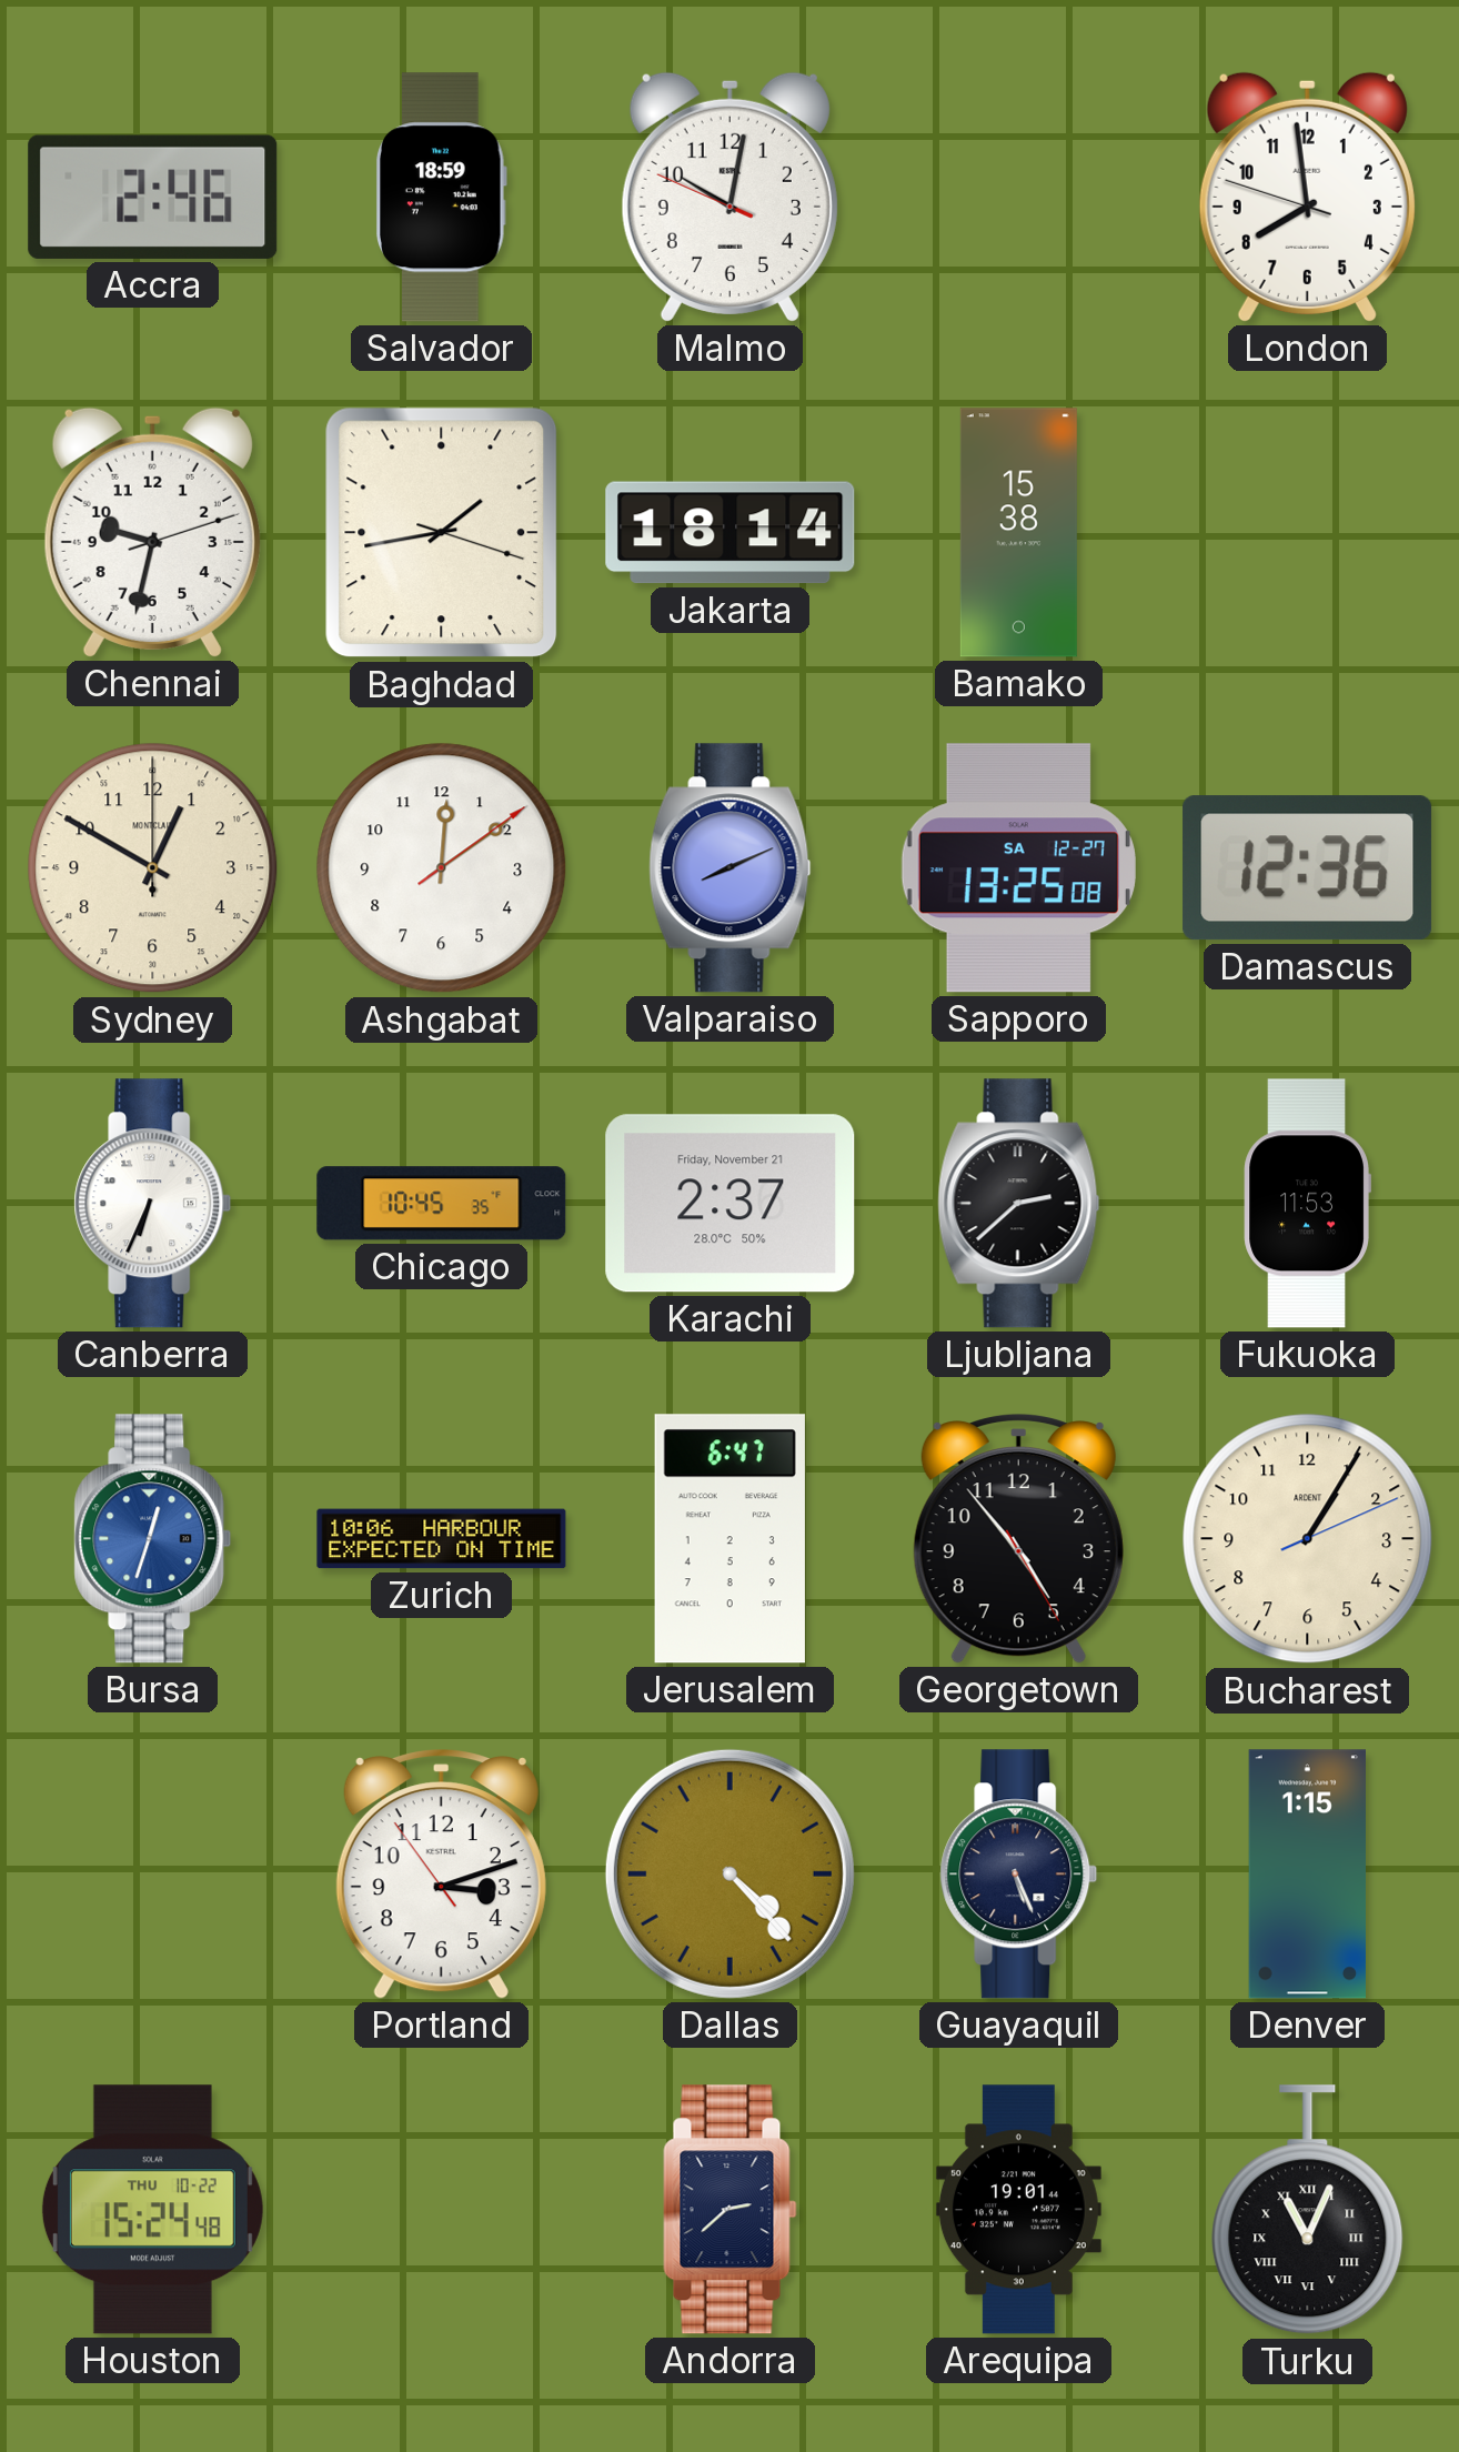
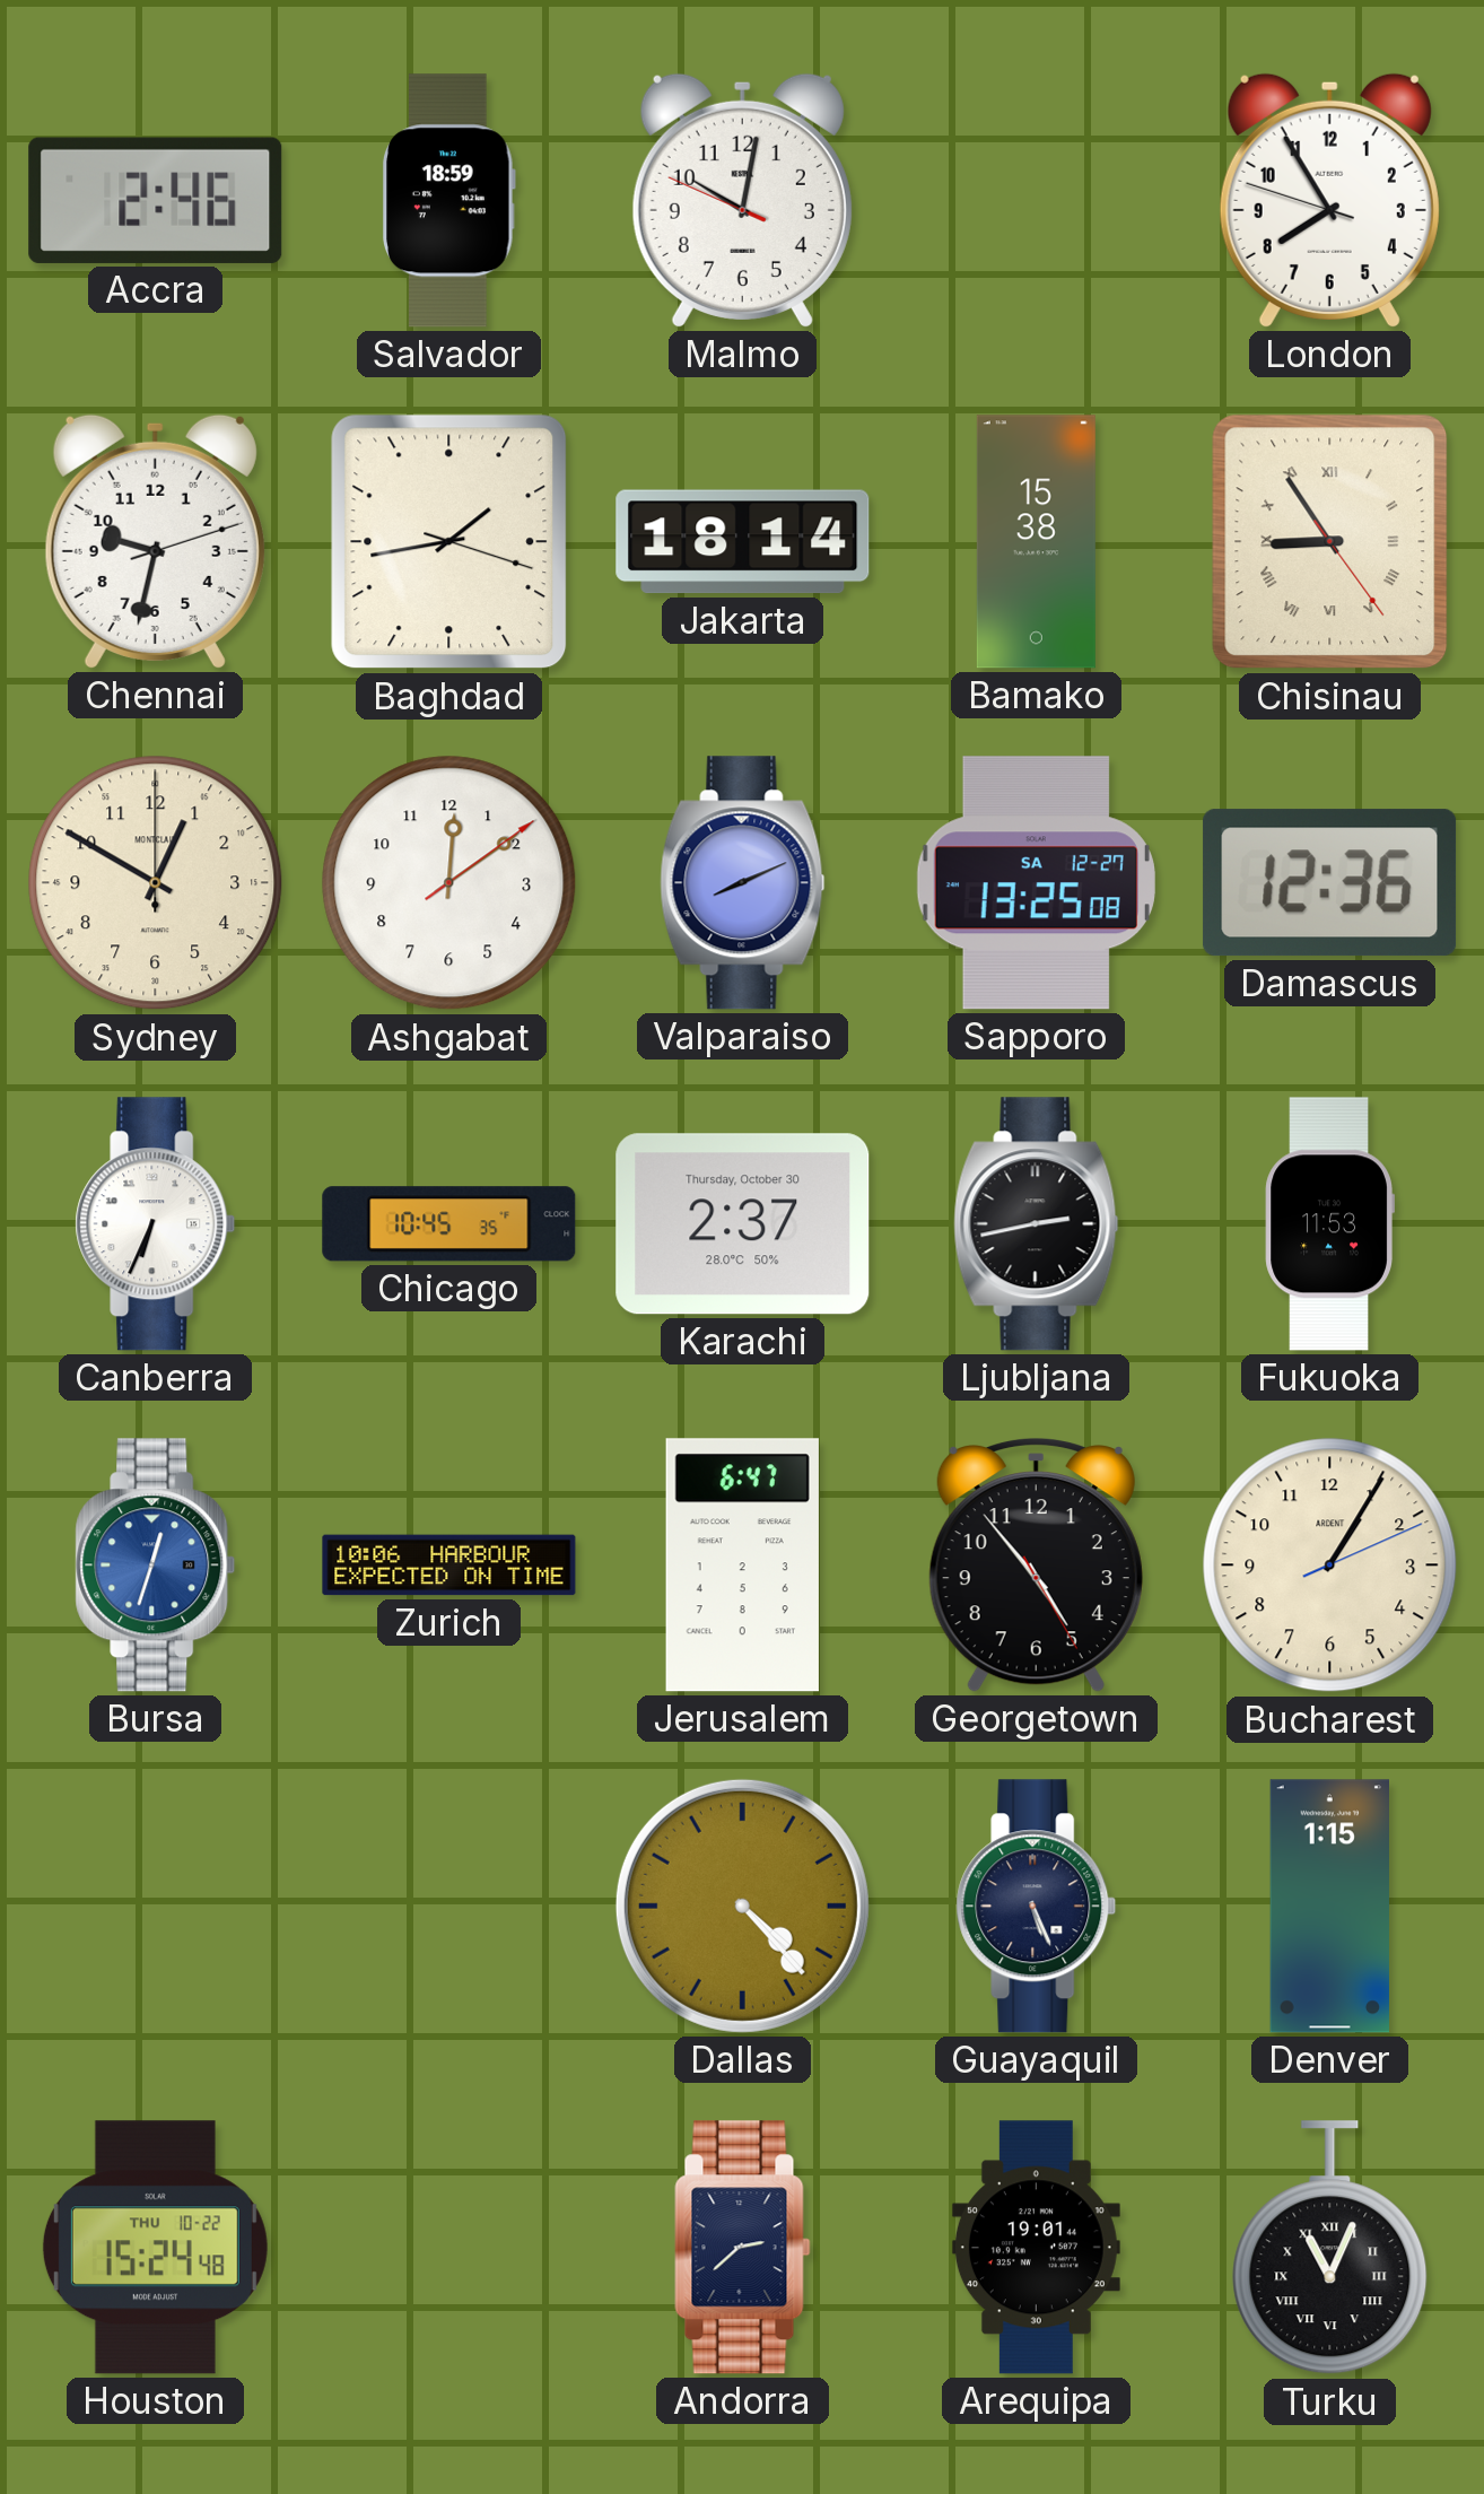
London: 7:58 -> 7:54 (1329, 200)
Chisinau: none -> 8:54 (1330, 542)
Karachi date: Friday, November 21 -> Thursday, October 30 (743, 1224)
Ljubljana: 2:38 -> 2:43 (1037, 1224)
Portland: 3:11 -> none (441, 1875)
